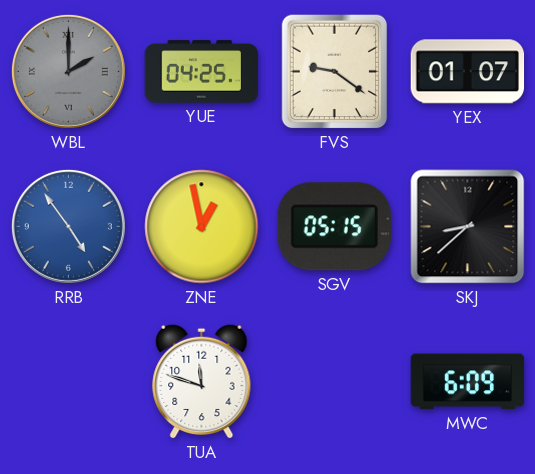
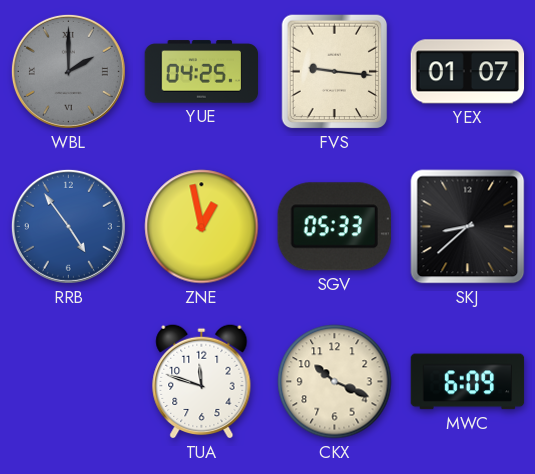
FVS: 9:21 -> 9:16 (335, 72)
SGV: 05:15 -> 05:33 (334, 227)
CKX: none -> 10:19 (335, 382)
